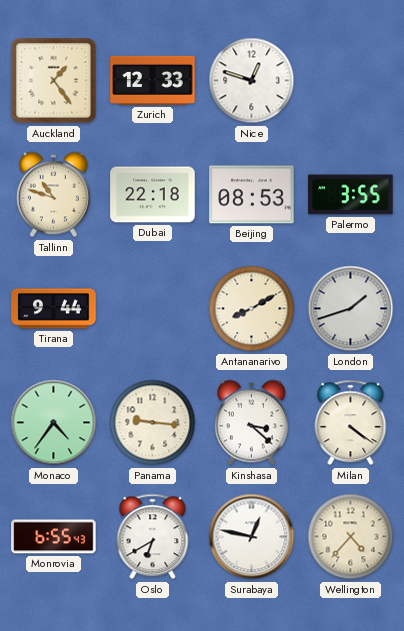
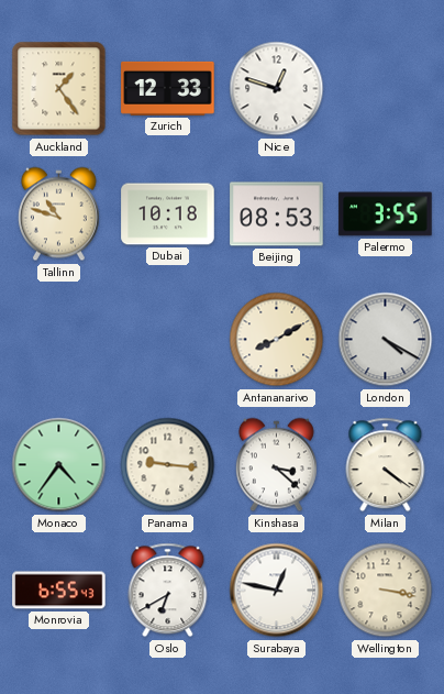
Dubai: 22:18 -> 10:18 (168, 214)
Tirana: 9:44 -> none (54, 309)
London: 1:42 -> 4:20 (386, 340)
Wellington: 4:37 -> 3:17 (386, 591)
